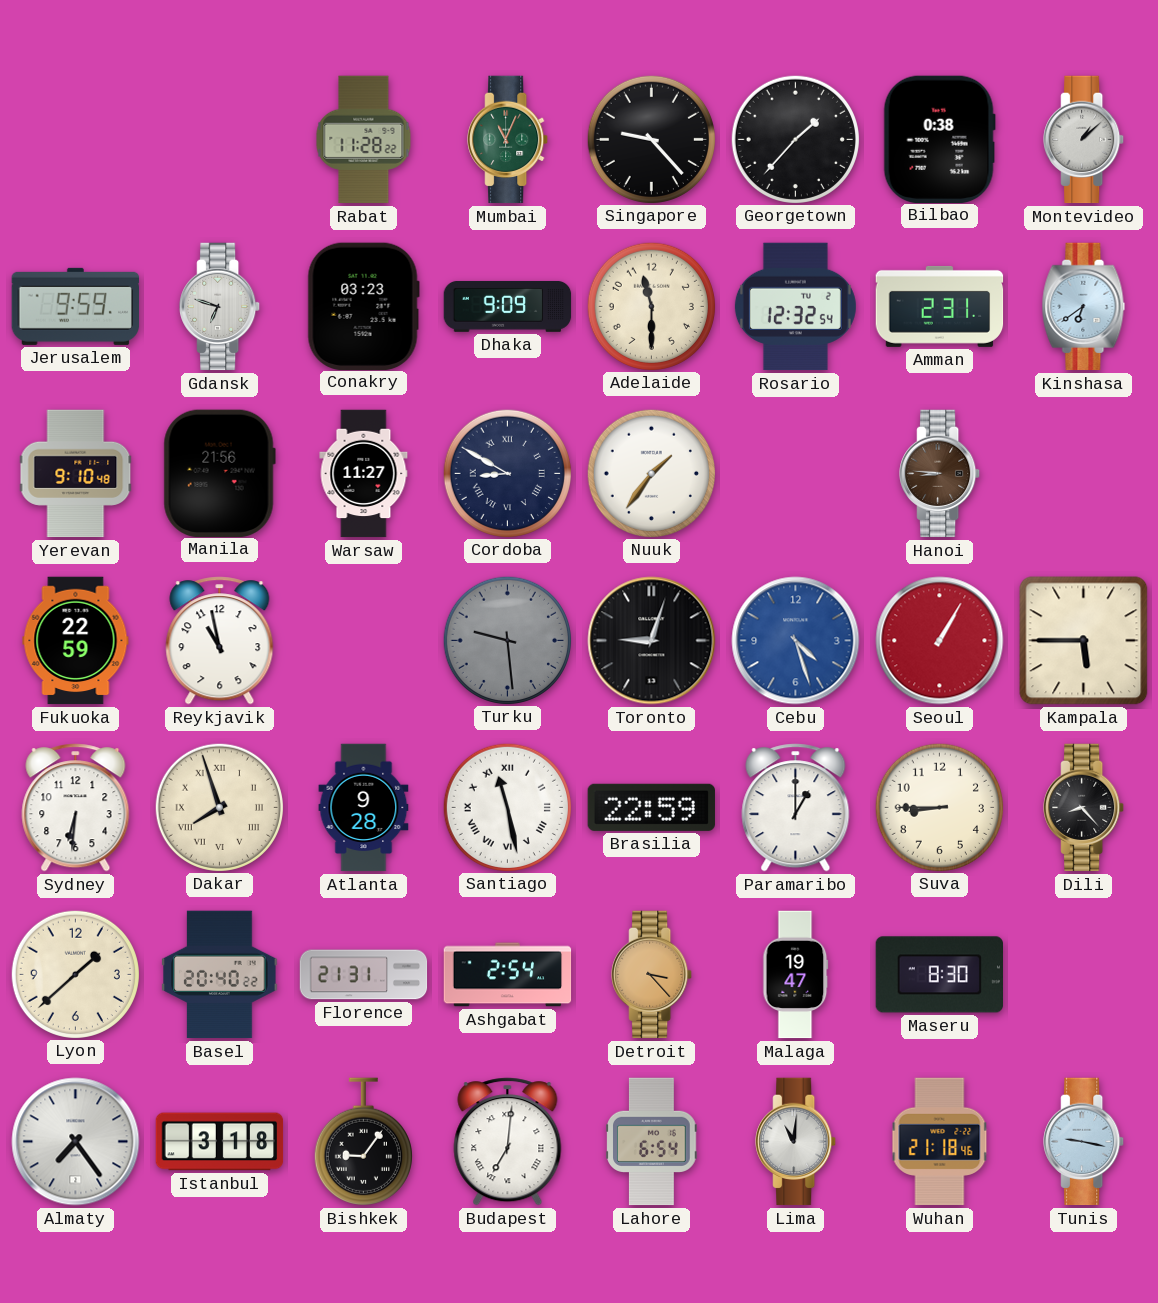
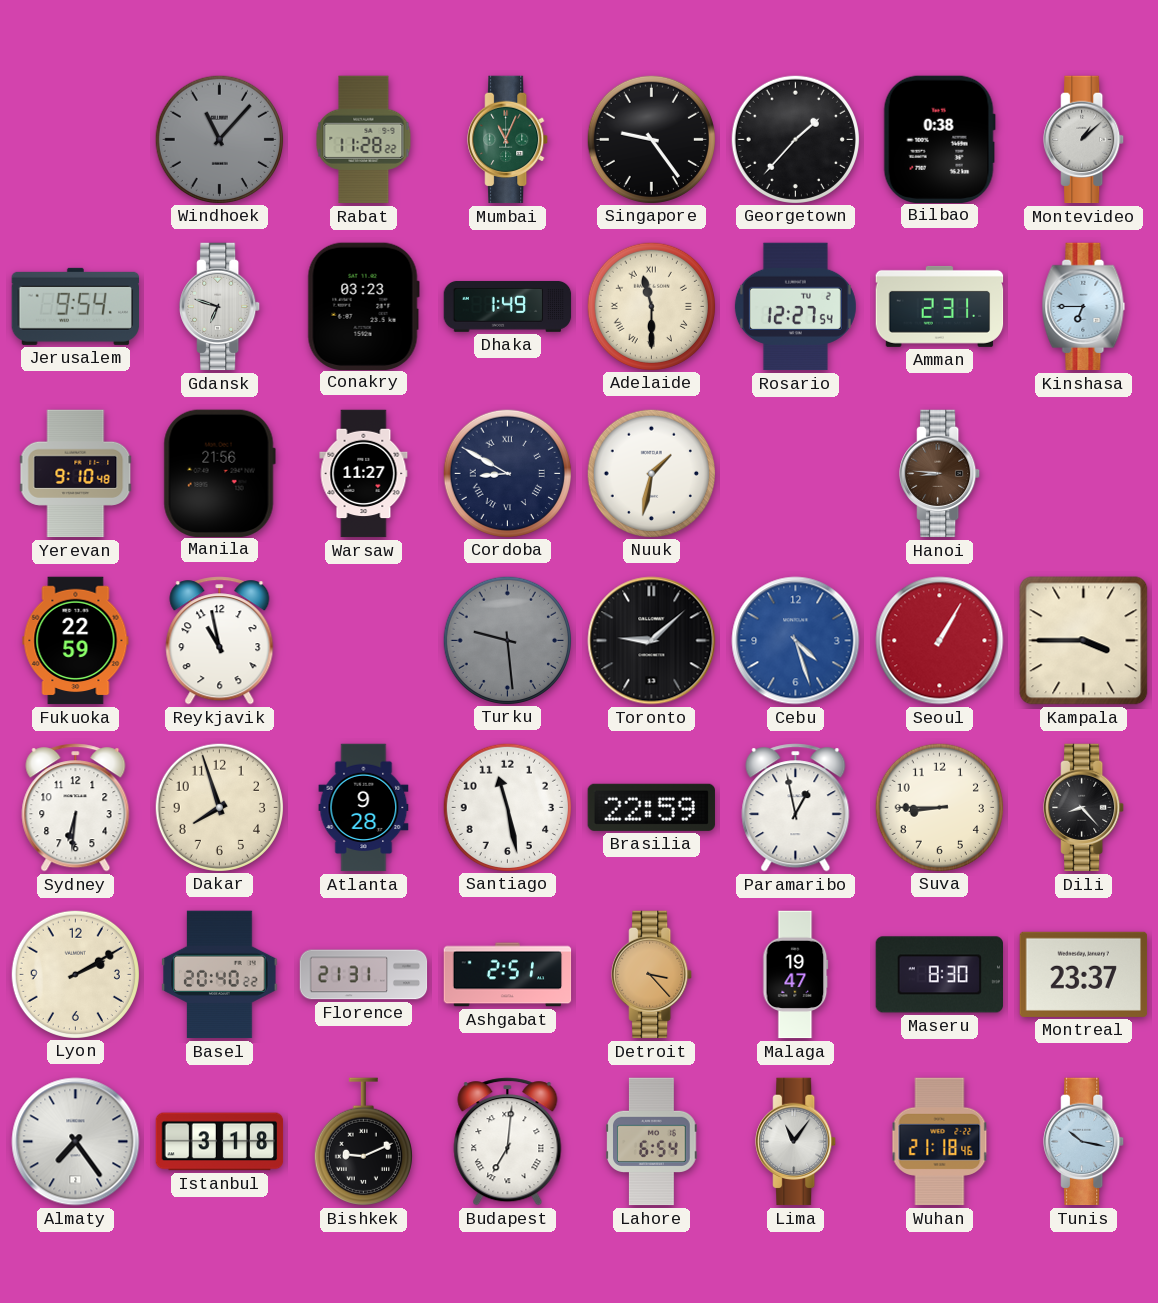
Windhoek: none -> 11:07 (219, 139)
Singapore: 9:23 -> 9:24 (651, 139)
Jerusalem: 9:59 -> 9:54 (76, 306)
Dhaka: 9:09 -> 1:49 (508, 306)
Adelaide numerals: Arabic -> Roman (651, 306)
Rosario: 12:32 -> 12:27 (795, 307)
Kinshasa: 6:39 -> 6:45 (1084, 307)
Nuuk: 1:36 -> 1:32 (651, 473)
Toronto: 9:03 -> 9:08 (652, 641)
Kampala: 5:45 -> 3:45 (1084, 641)
Dakar numerals: Roman -> Arabic (219, 807)
Santiago numerals: Roman -> Arabic (507, 807)
Paramaribo: 1:00 -> 12:58 (796, 808)
Lyon: 1:38 -> 2:10 (75, 974)
Ashgabat: 2:54 -> 2:51 (508, 975)
Montreal: none -> 23:37 (1084, 974)
Bishkek: 9:06 -> 9:11 (363, 1142)
Lima: 11:01 -> 11:06 (796, 1142)
Tunis: 9:17 -> 10:17 (1084, 1142)
